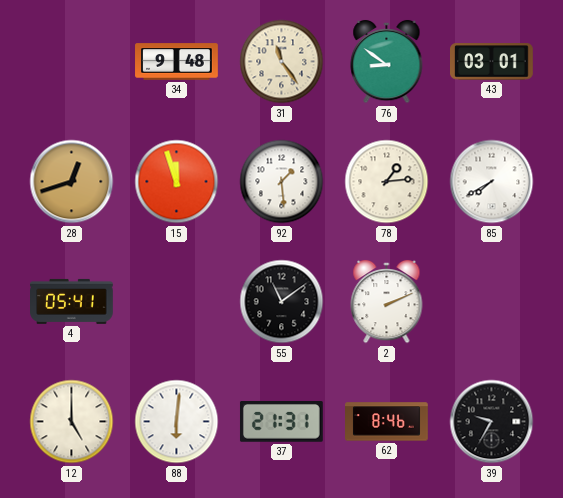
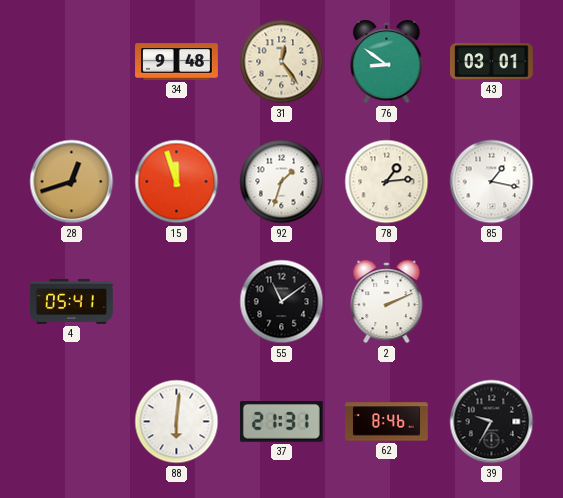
31: 11:24 -> 12:24 (282, 62)
92: 1:29 -> 1:33 (282, 182)
85: 7:40 -> 1:17 (492, 182)
12: 5:00 -> none (72, 422)
